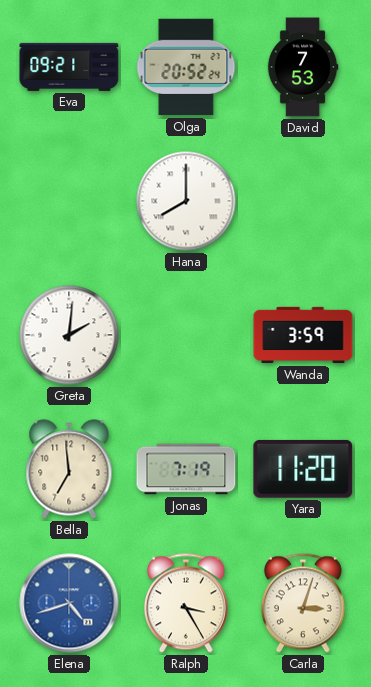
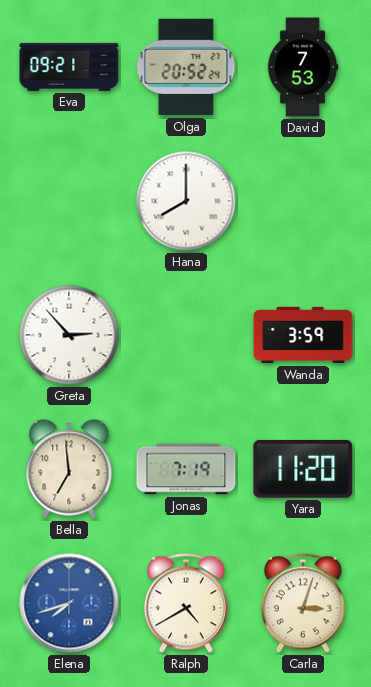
Greta: 2:01 -> 2:53 (69, 335)
Elena: 4:42 -> 7:42 (69, 603)
Ralph: 3:25 -> 4:40 (186, 603)
